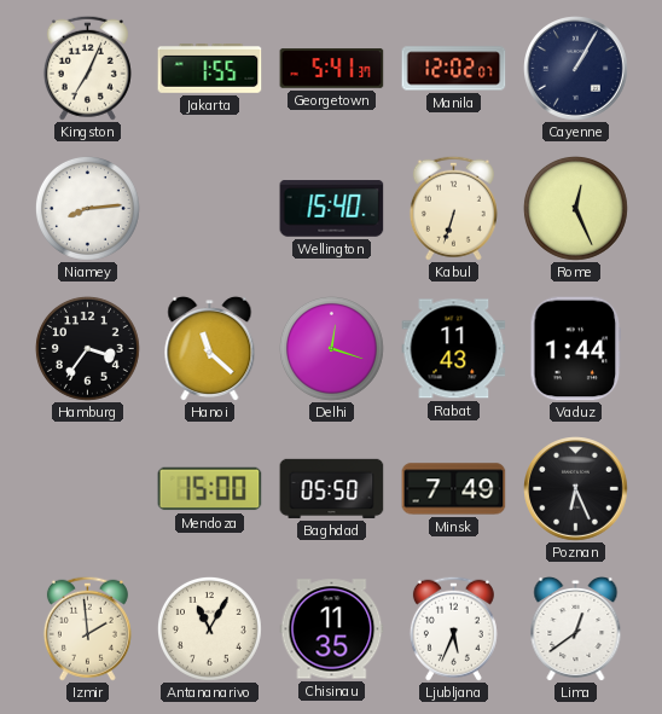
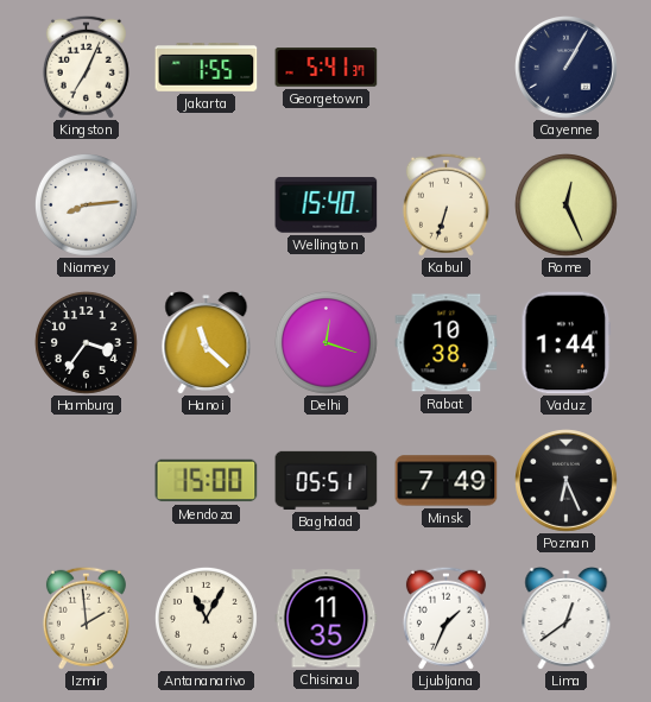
Manila: 12:02 -> none (454, 69)
Rabat: 11:43 -> 10:38 (447, 343)
Baghdad: 05:50 -> 05:51 (327, 480)
Ljubljana: 5:34 -> 1:34 (445, 618)
